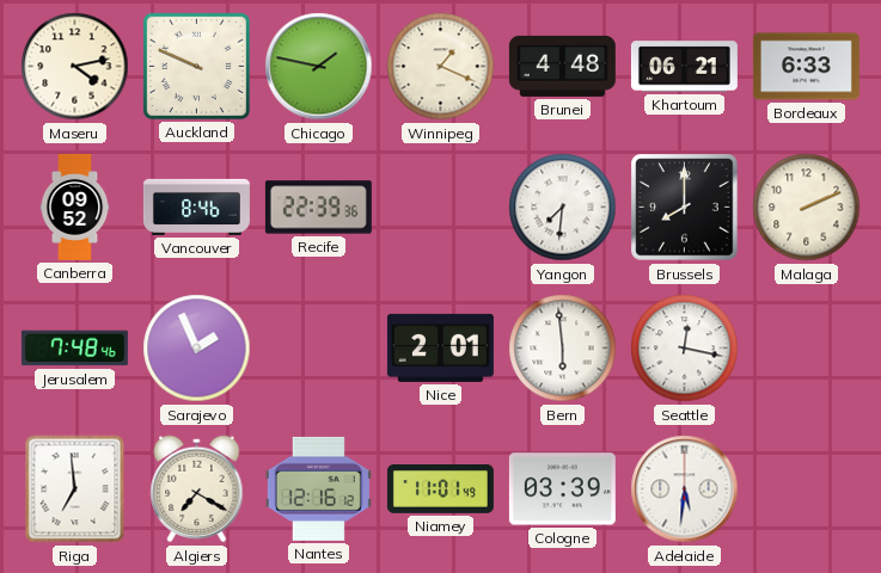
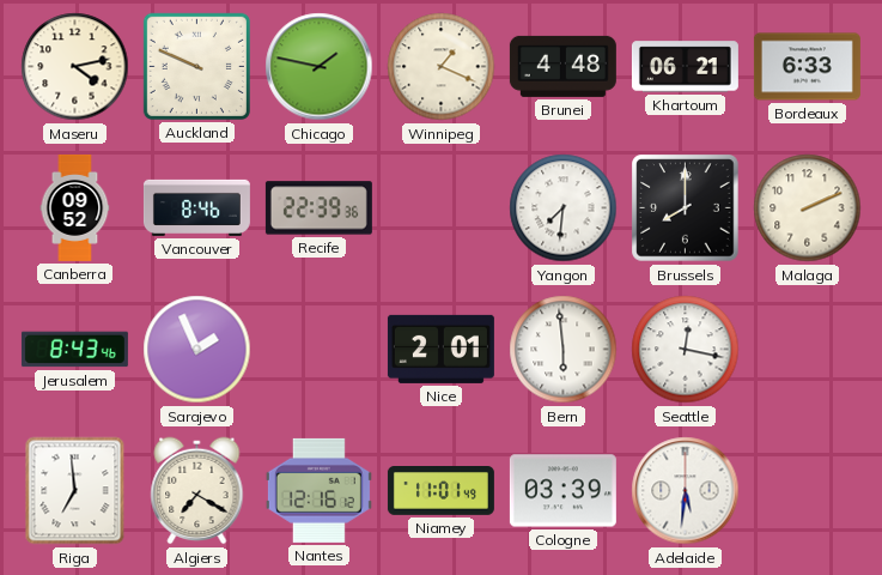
Jerusalem: 7:48 -> 8:43 (74, 350)
